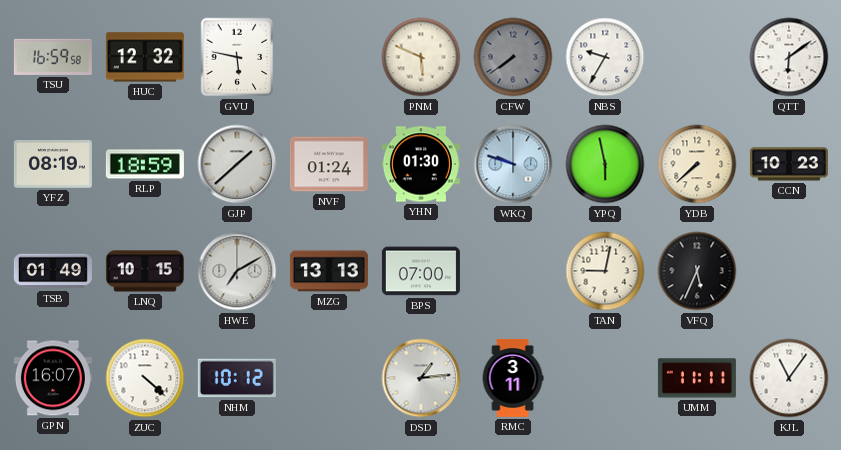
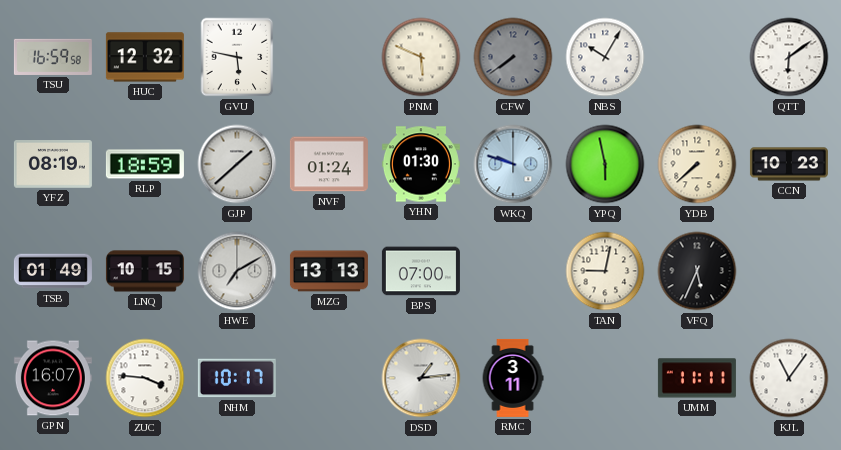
NBS: 9:35 -> 10:05 (605, 57)
ZUC: 4:22 -> 3:46 (145, 378)
NHM: 10:12 -> 10:17 (237, 378)
